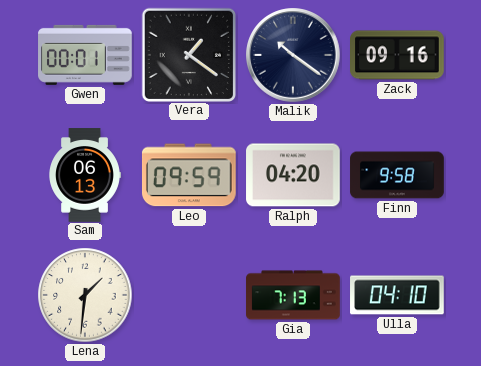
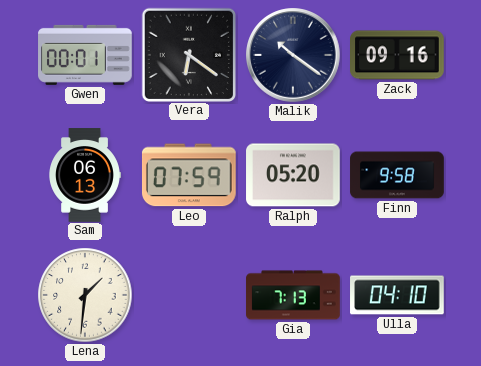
Vera: 1:21 -> 6:21 (188, 54)
Leo: 09:59 -> 07:59 (189, 175)
Ralph: 04:20 -> 05:20 (293, 175)
